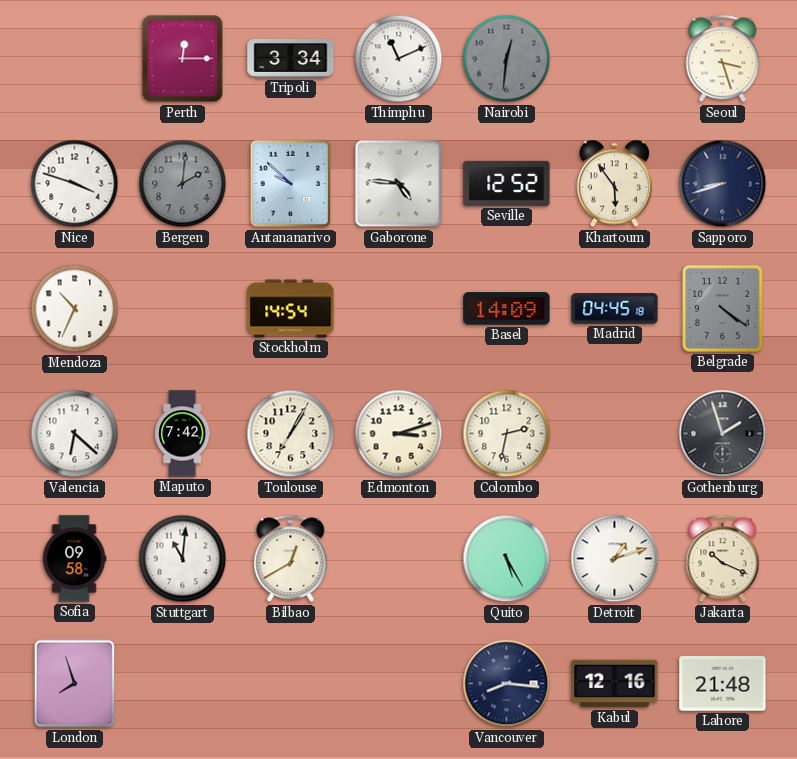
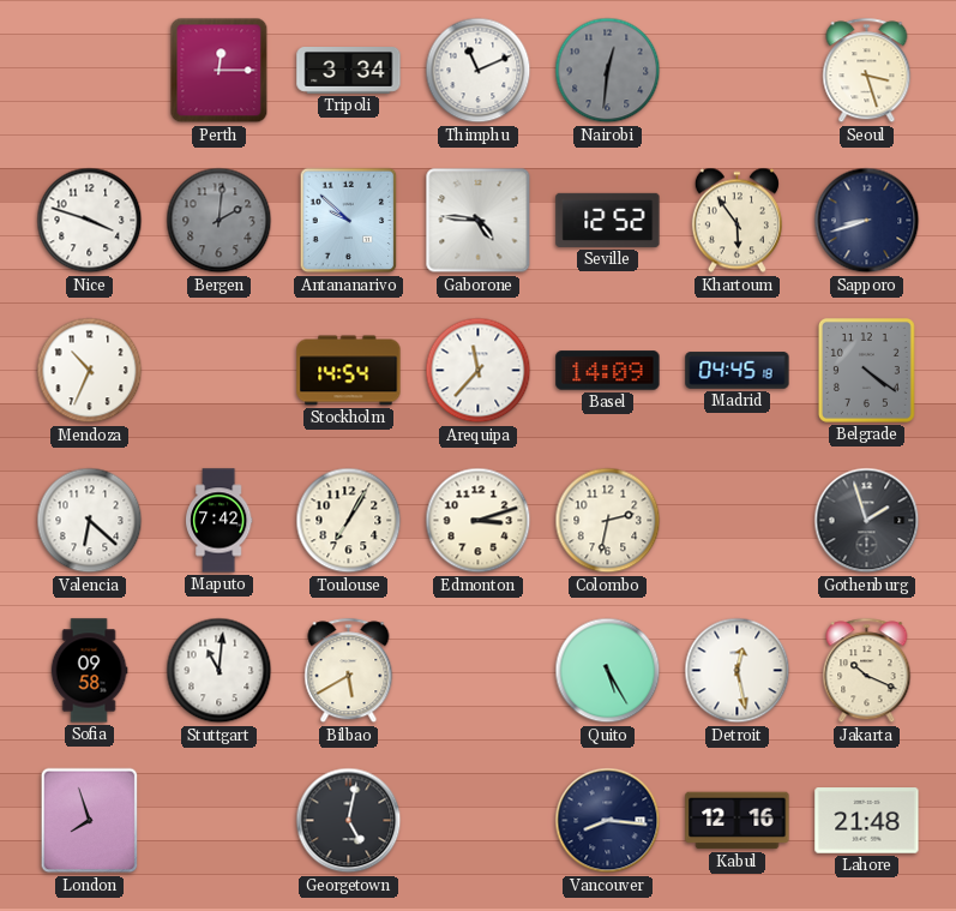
Arequipa: none -> 11:37 (479, 371)
Bilbao: 12:40 -> 5:40 (349, 671)
Detroit: 1:12 -> 12:28 (738, 671)
Georgetown: none -> 5:02 (349, 821)
